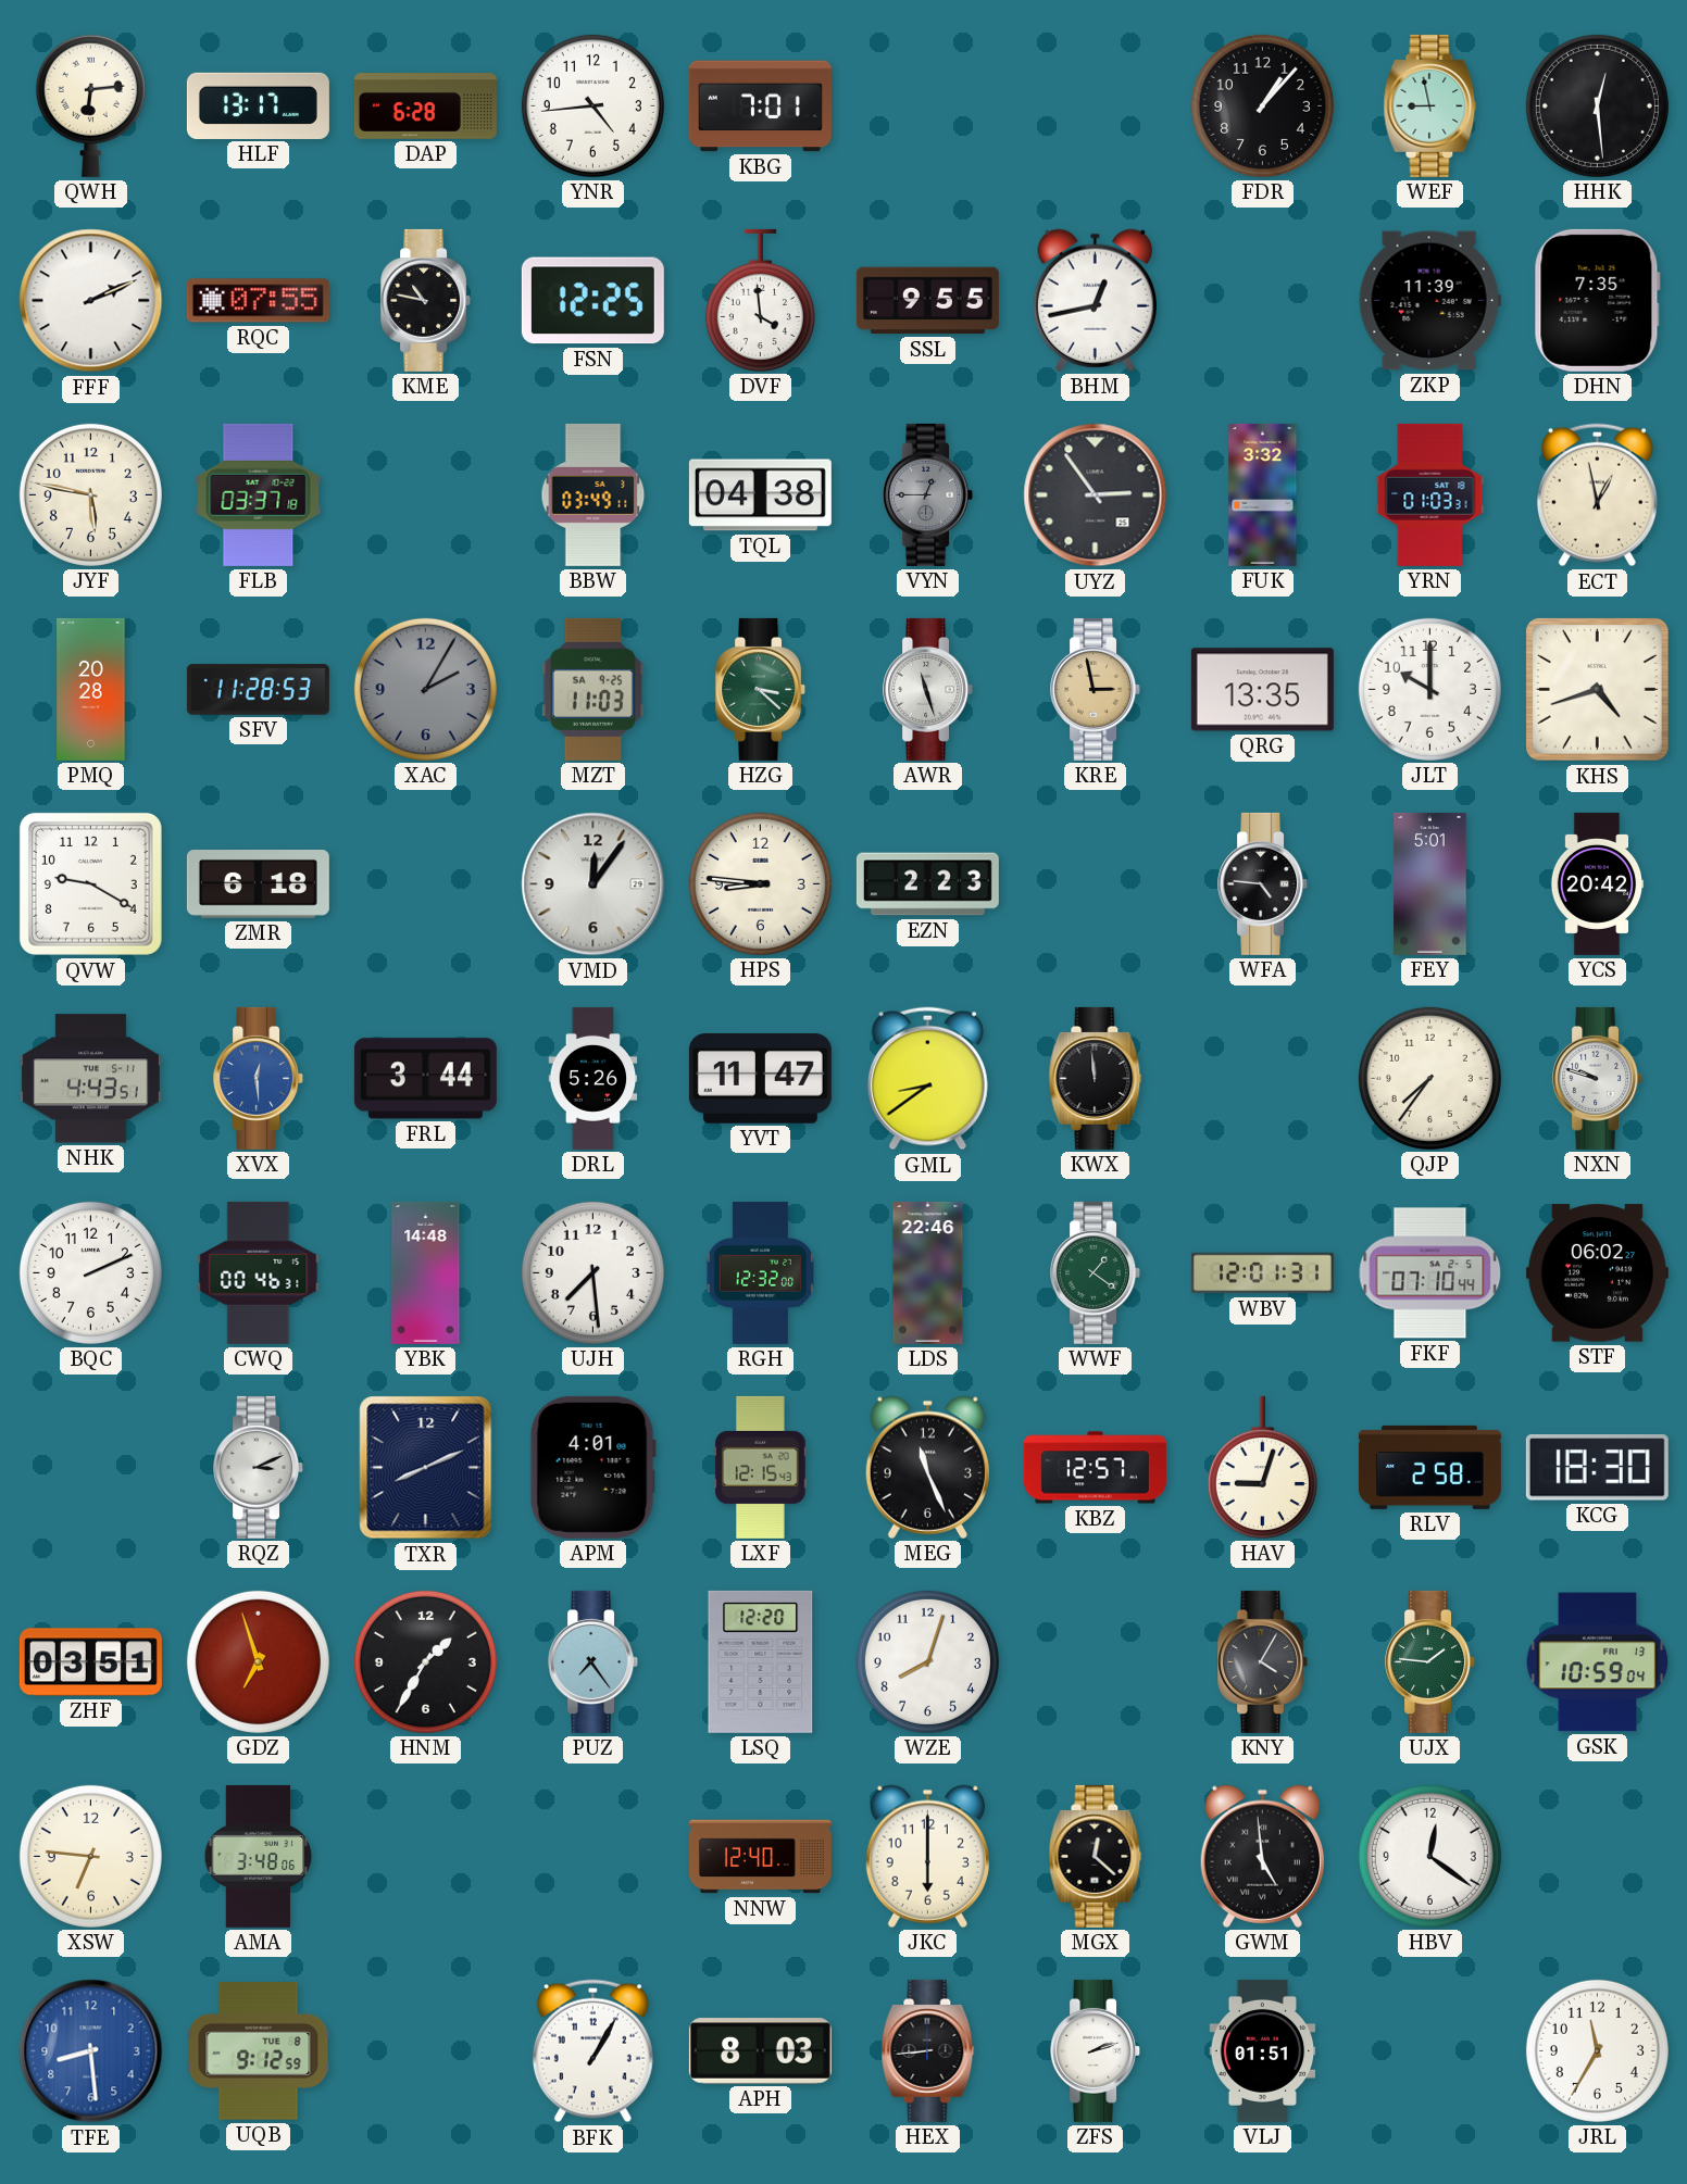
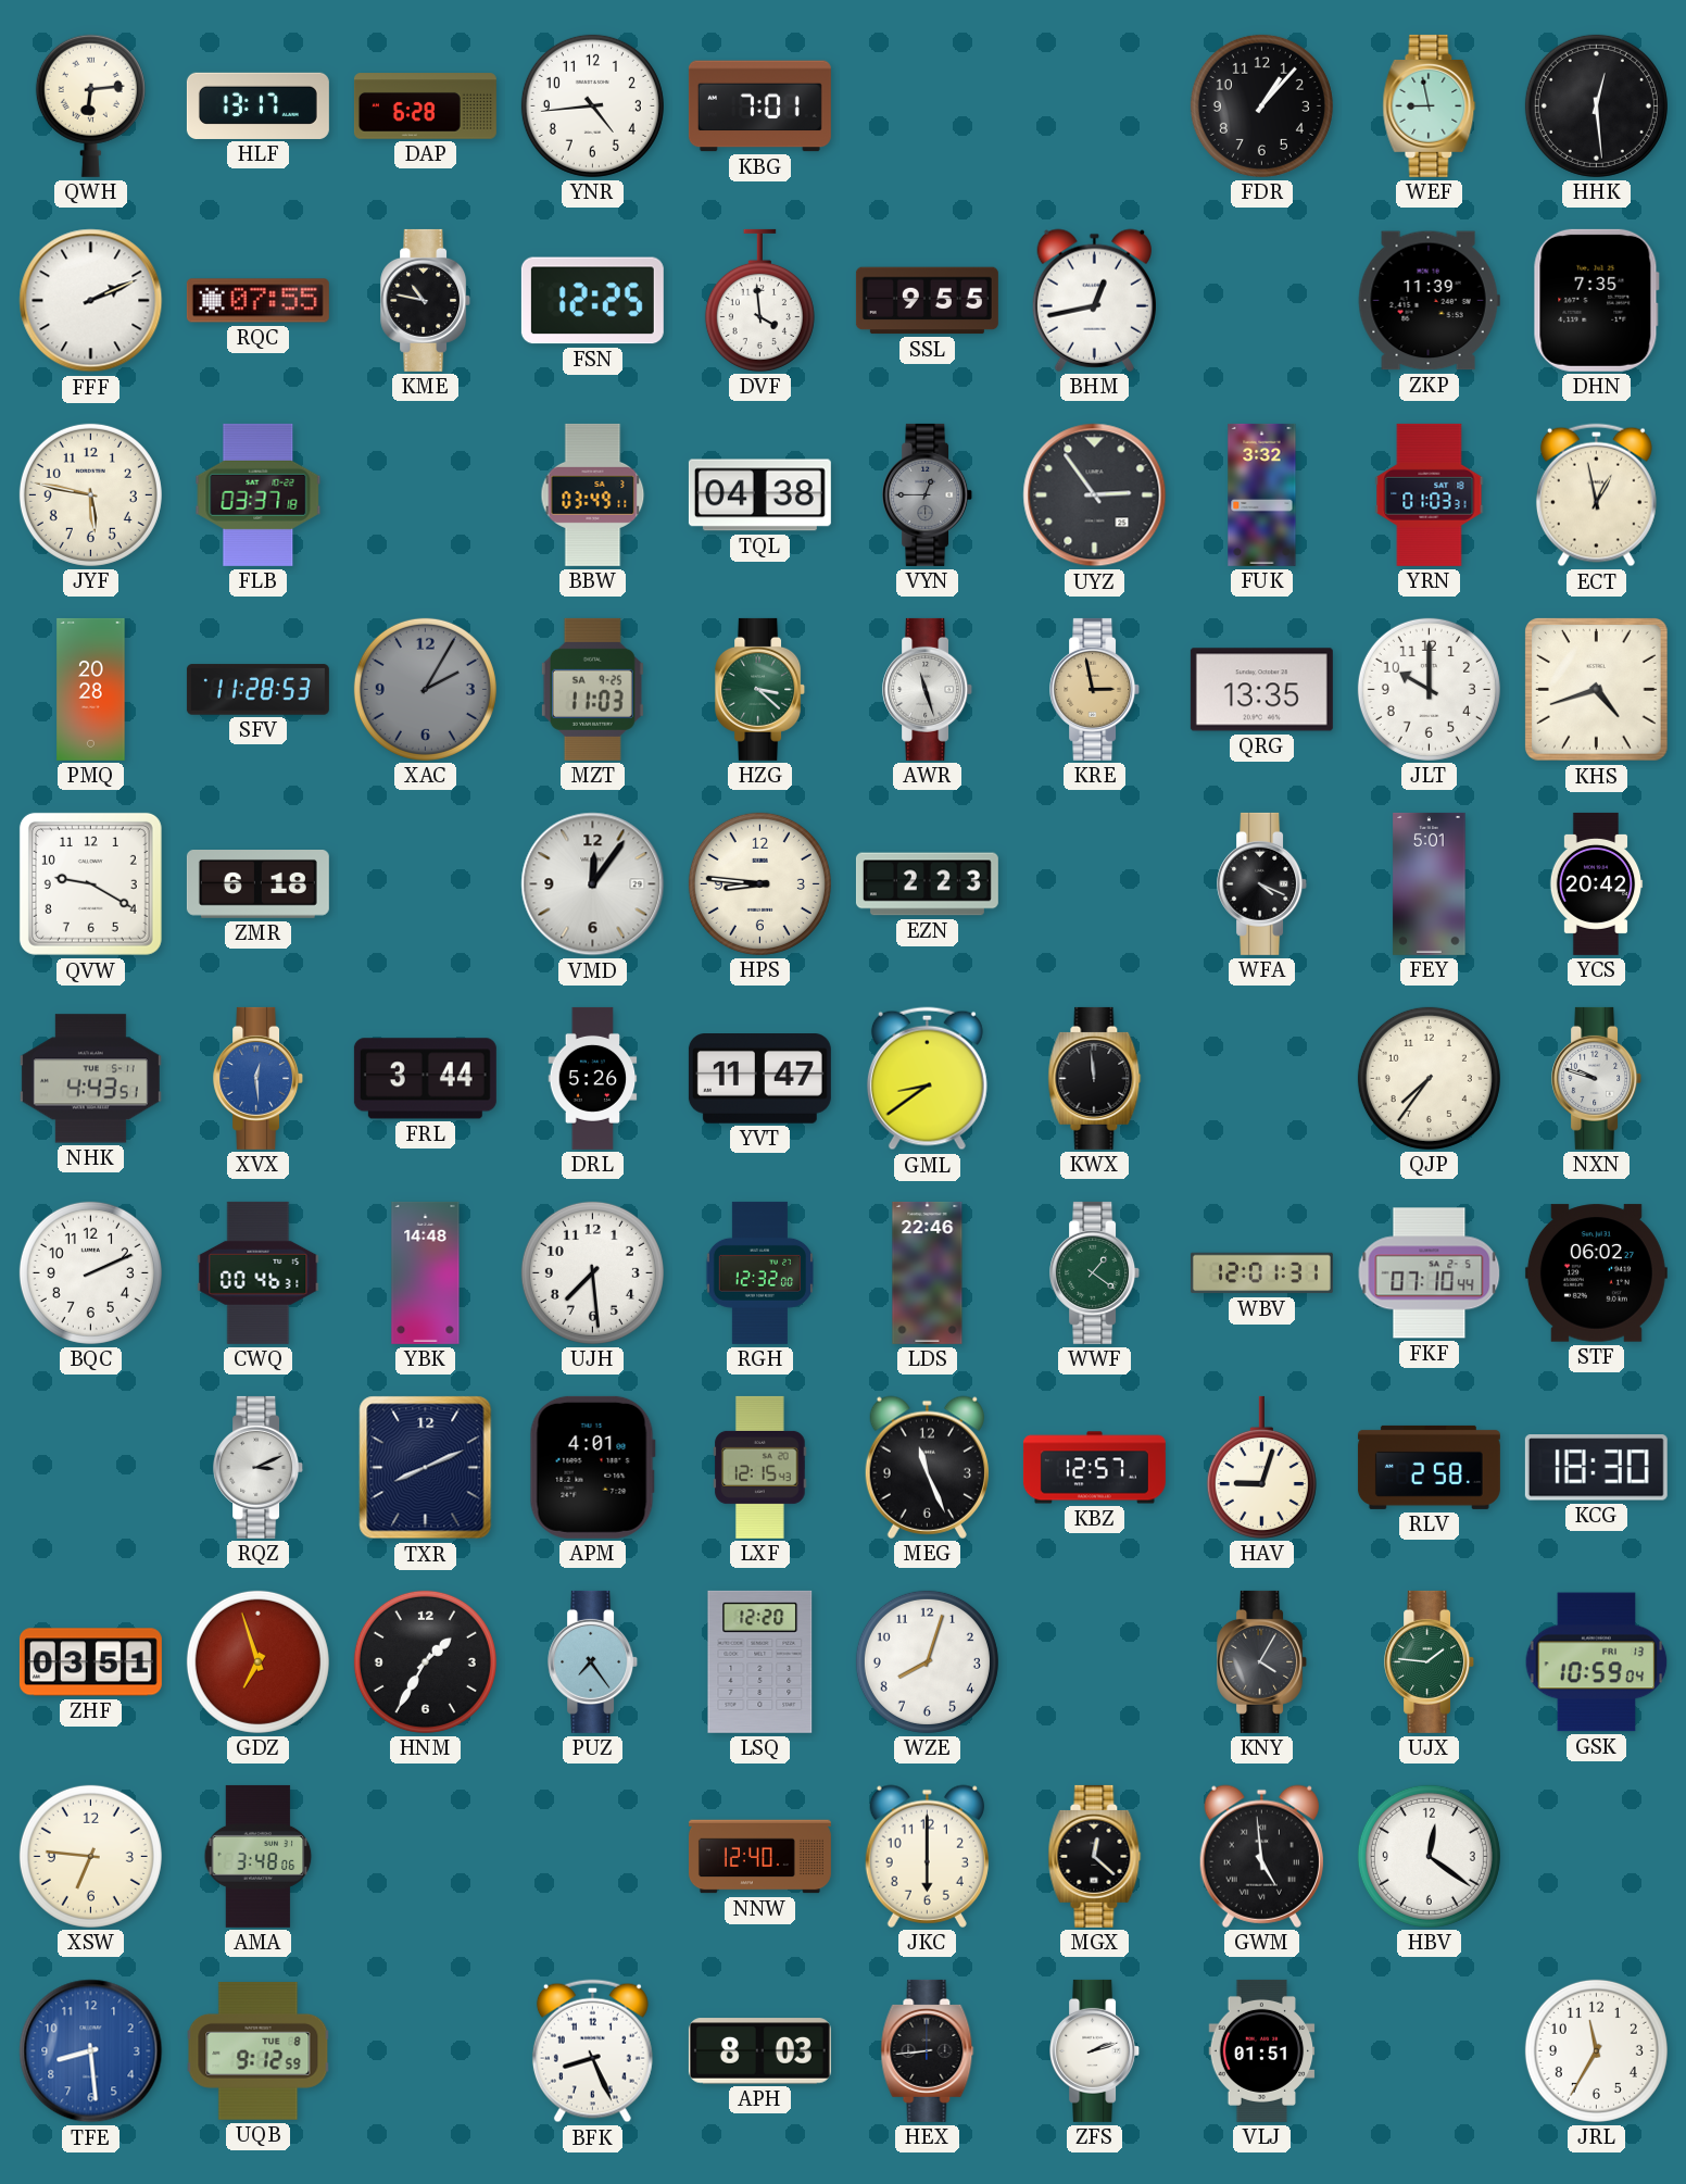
WFA: 4:46 -> 4:19 (1262, 883)
BFK: 1:05 -> 8:26 (592, 2051)
